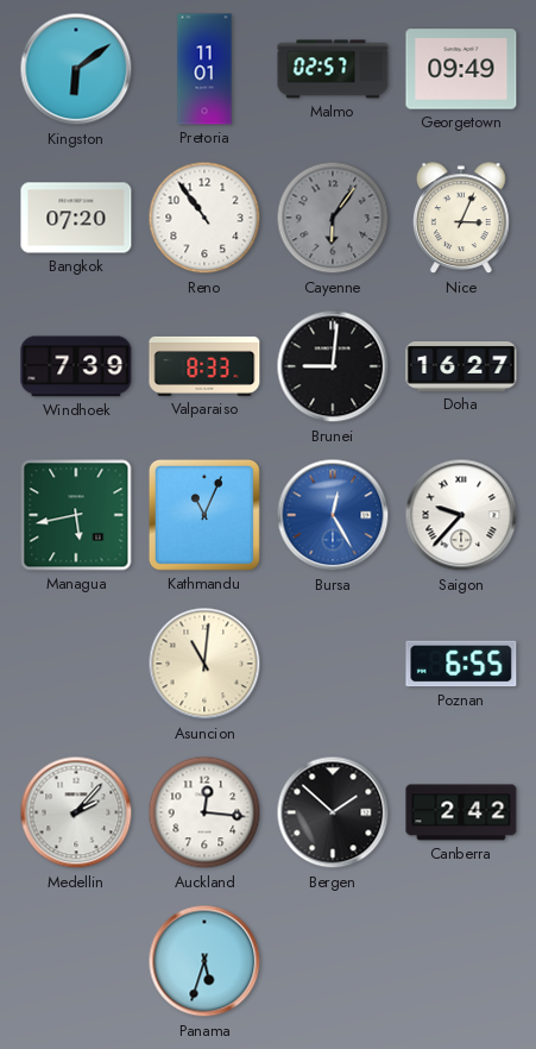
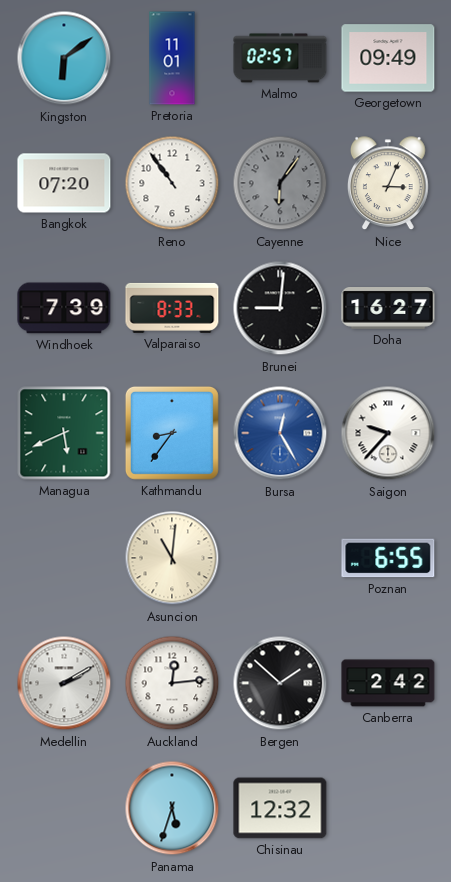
Managua: 5:43 -> 5:41 (64, 433)
Kathmandu: 11:04 -> 8:36 (172, 433)
Medellin: 2:07 -> 2:10 (64, 683)
Auckland: 12:16 -> 12:14 (172, 683)
Chisinau: none -> 12:32 (280, 808)
